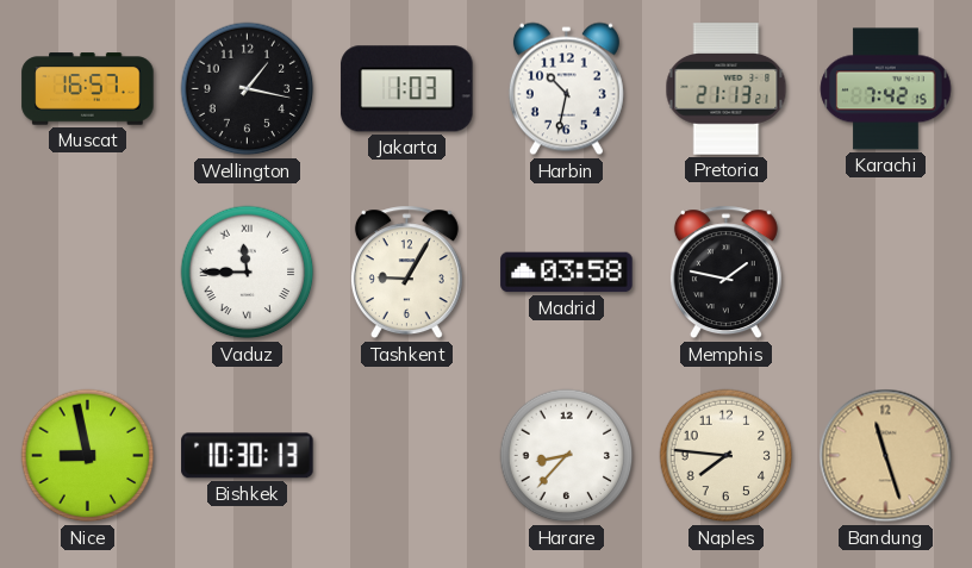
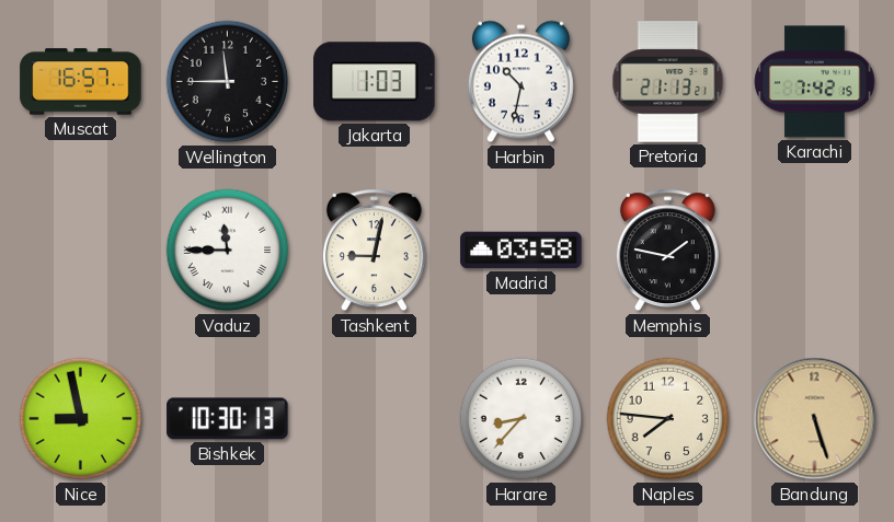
Wellington: 1:17 -> 11:45 (228, 82)
Tashkent: 9:05 -> 9:02 (374, 251)
Bandung: 11:27 -> 5:27 (815, 419)
